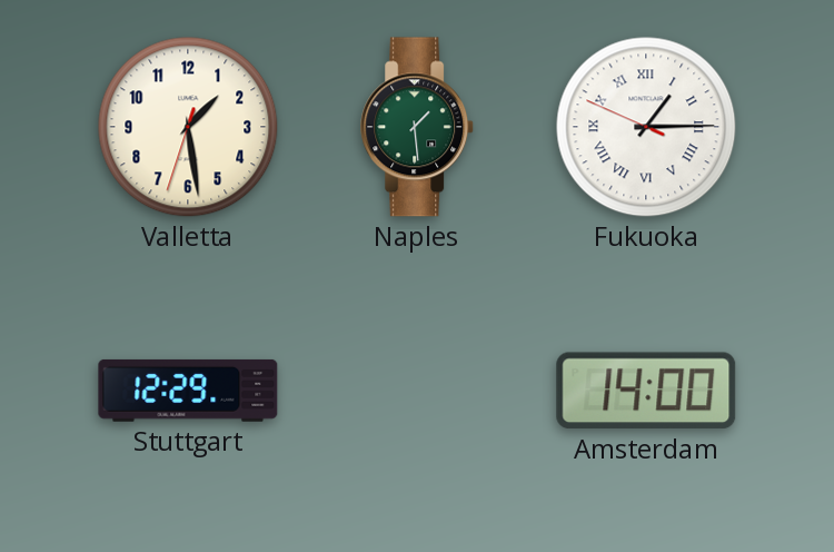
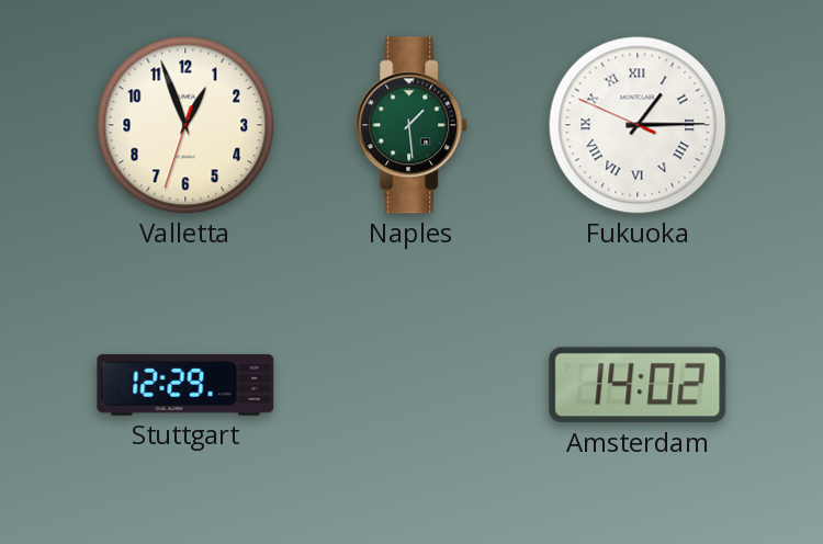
Valletta: 1:28 -> 12:56 (185, 125)
Amsterdam: 14:00 -> 14:02 (638, 385)
